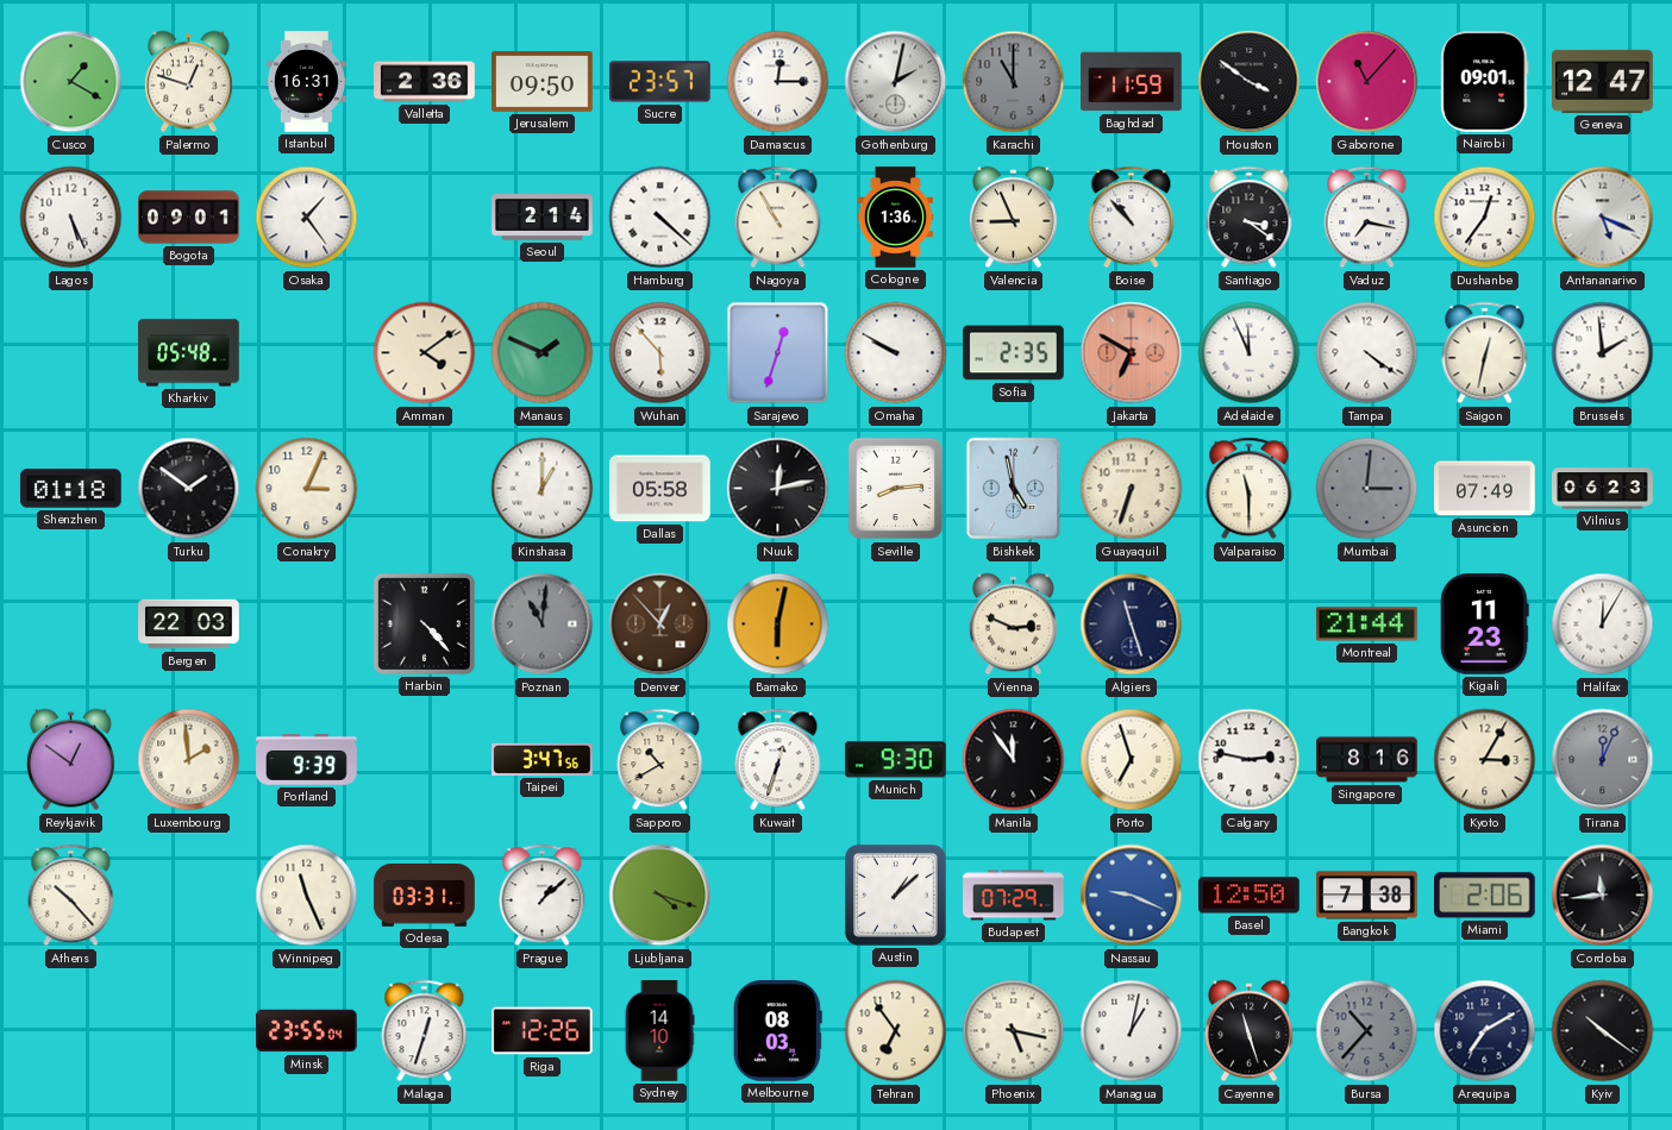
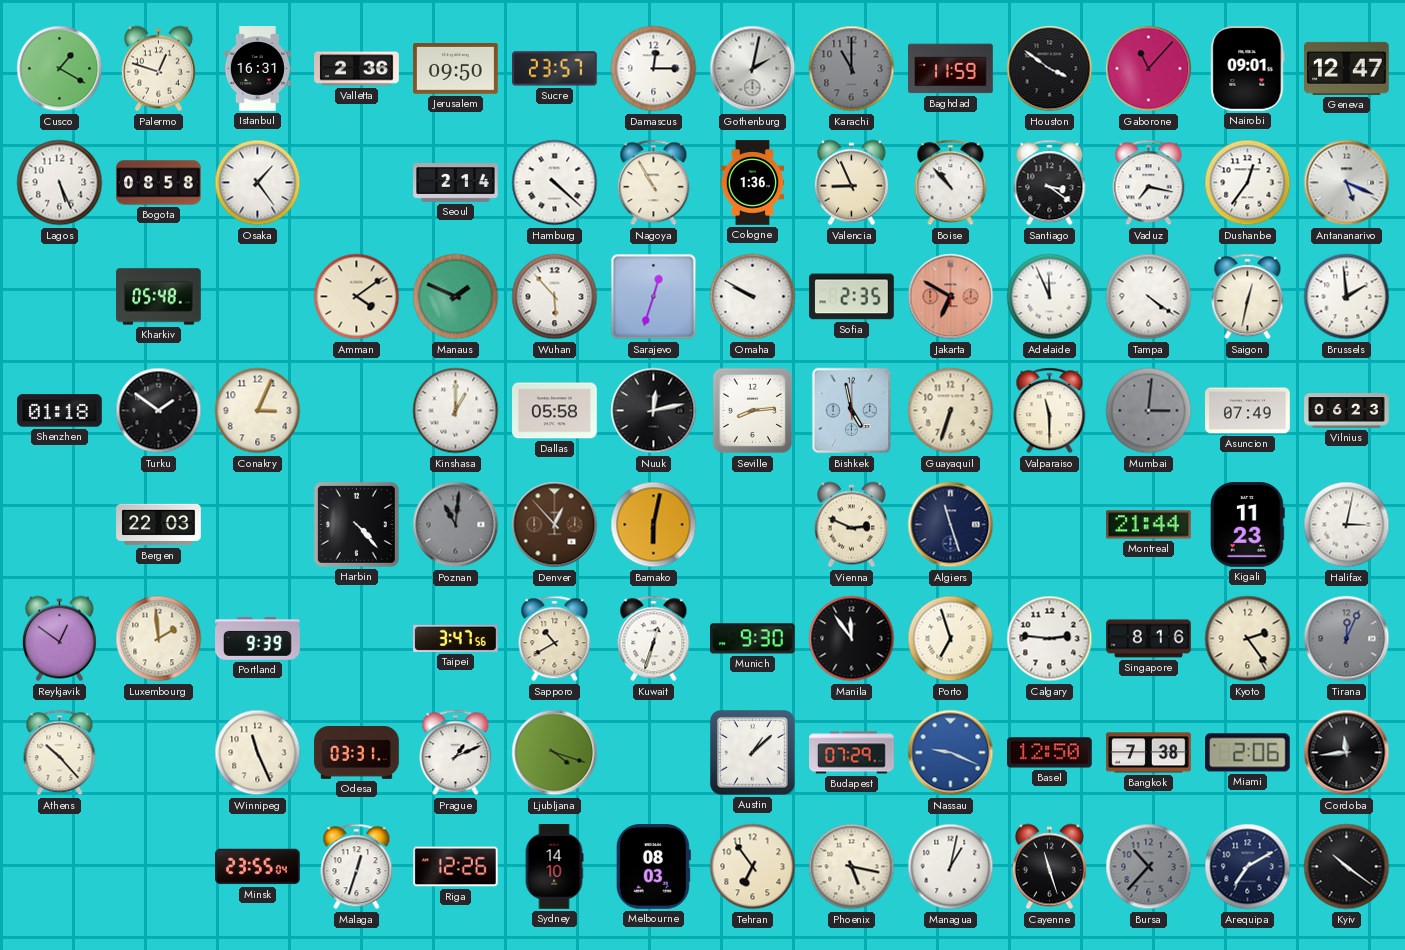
Bogota: 09:01 -> 08:58 (159, 183)
Halifax: 12:05 -> 3:02 (1347, 525)
Calgary: 2:47 -> 2:46 (1050, 639)
Kyoto: 3:05 -> 2:24 (1248, 639)
Prague: 1:08 -> 1:11 (456, 753)
